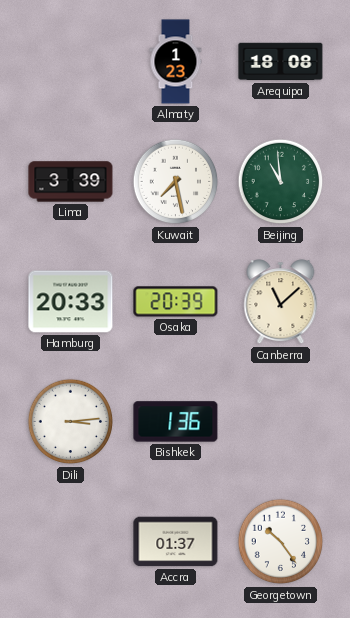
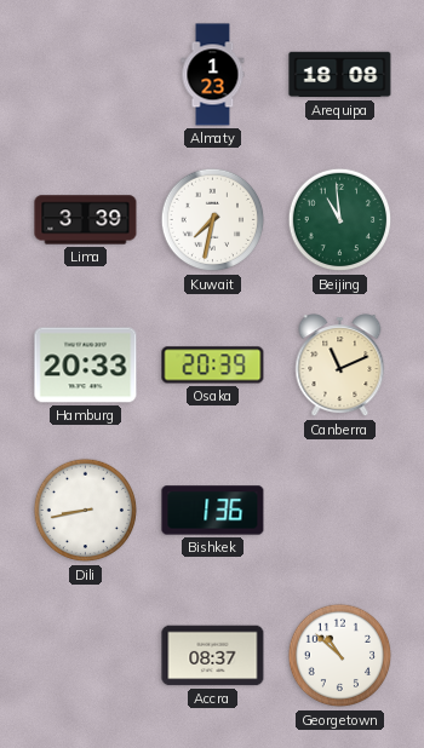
Kuwait: 7:28 -> 7:32 (213, 220)
Canberra: 11:08 -> 11:11 (340, 366)
Dili: 3:14 -> 8:43 (86, 511)
Accra: 01:37 -> 08:37 (213, 656)
Georgetown: 10:24 -> 10:52 (340, 656)
